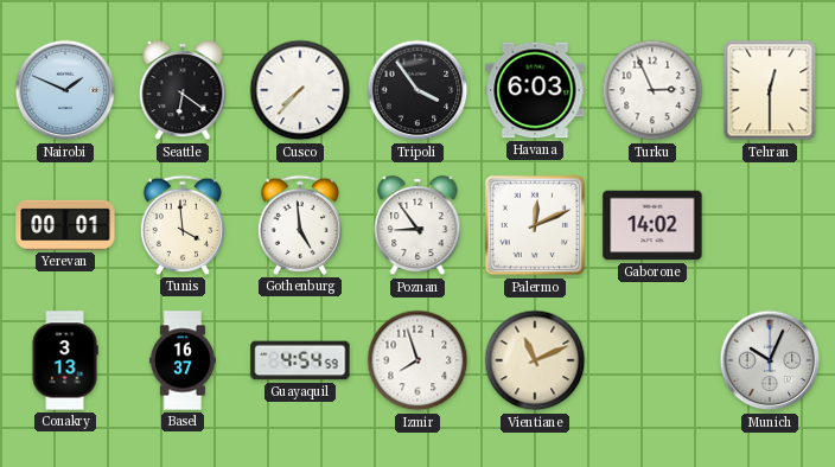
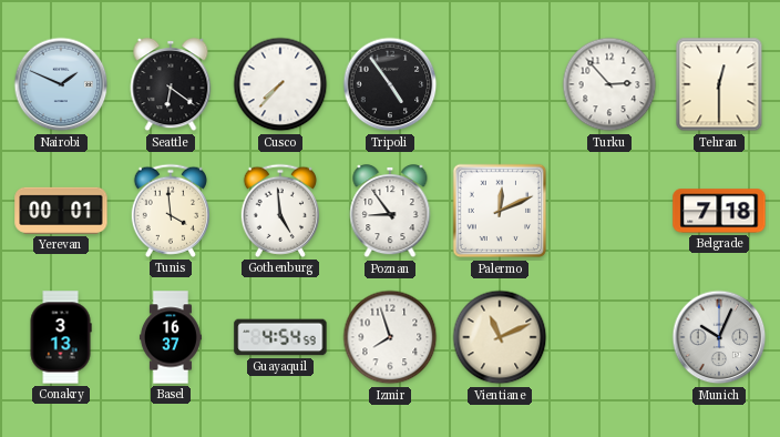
Tripoli: 3:54 -> 4:54 (390, 84)
Havana: 6:03 -> none (535, 90)
Turku: 2:56 -> 2:53 (609, 84)
Gaborone: 14:02 -> none (652, 225)
Belgrade: none -> 7:18 (719, 211)
